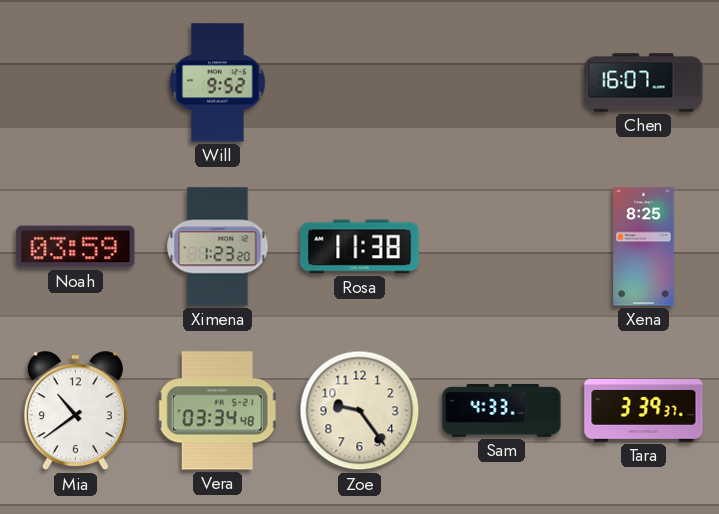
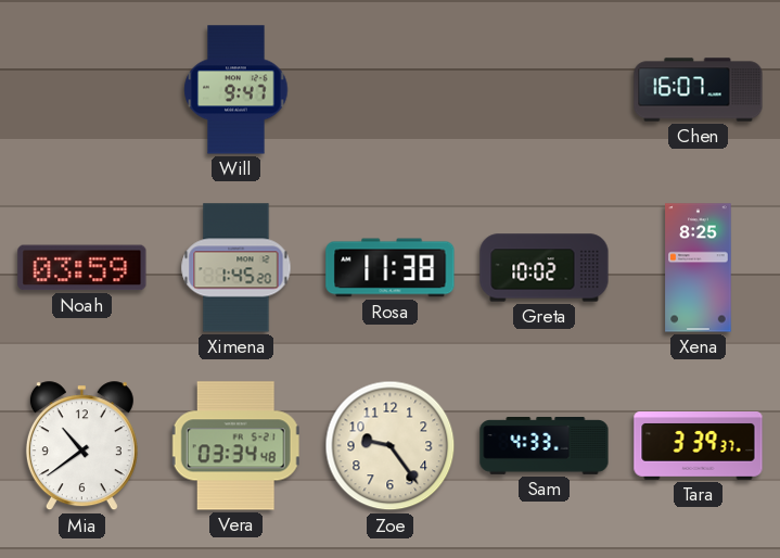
Will: 9:52 -> 9:47 (236, 90)
Ximena: 1:23 -> 1:45 (236, 268)
Greta: none -> 10:02 (545, 268)
